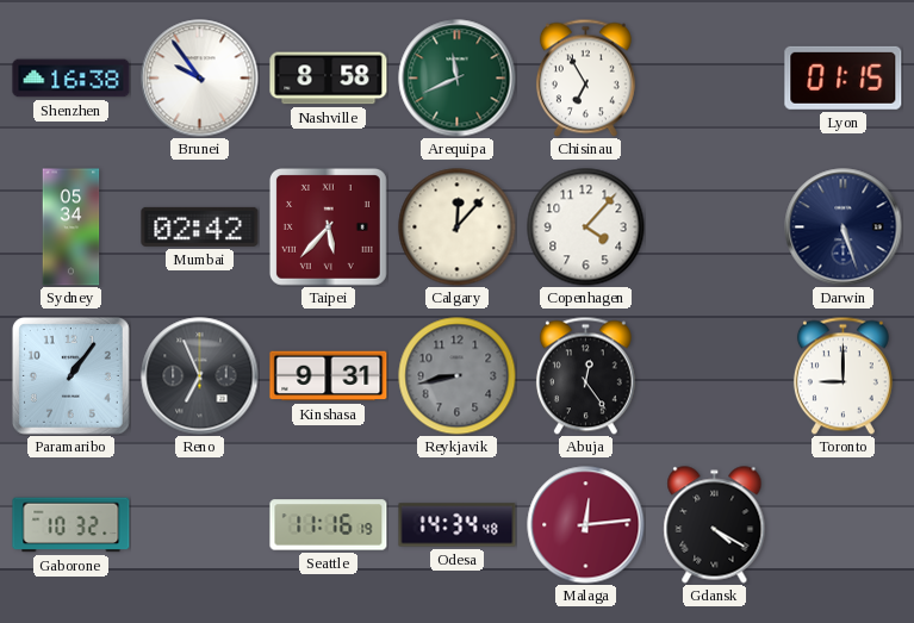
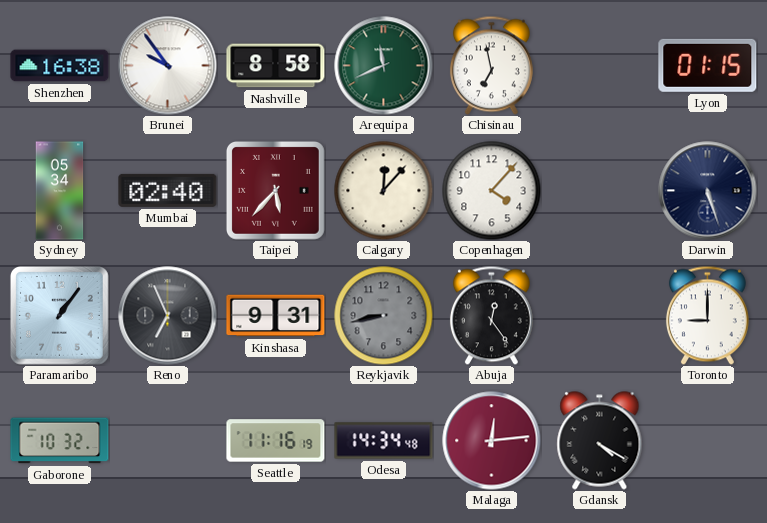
Chisinau: 6:55 -> 6:58 (491, 65)
Mumbai: 02:42 -> 02:40 (168, 190)
